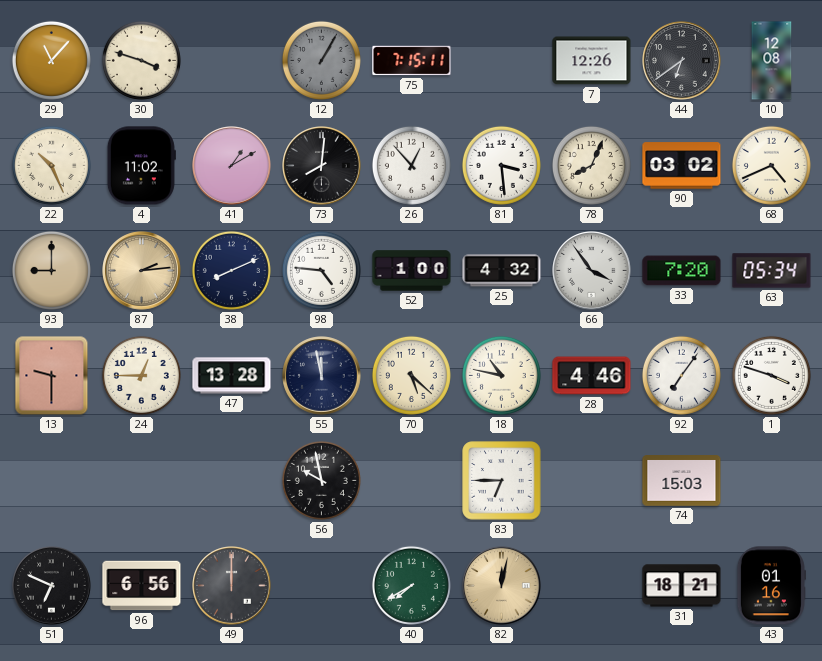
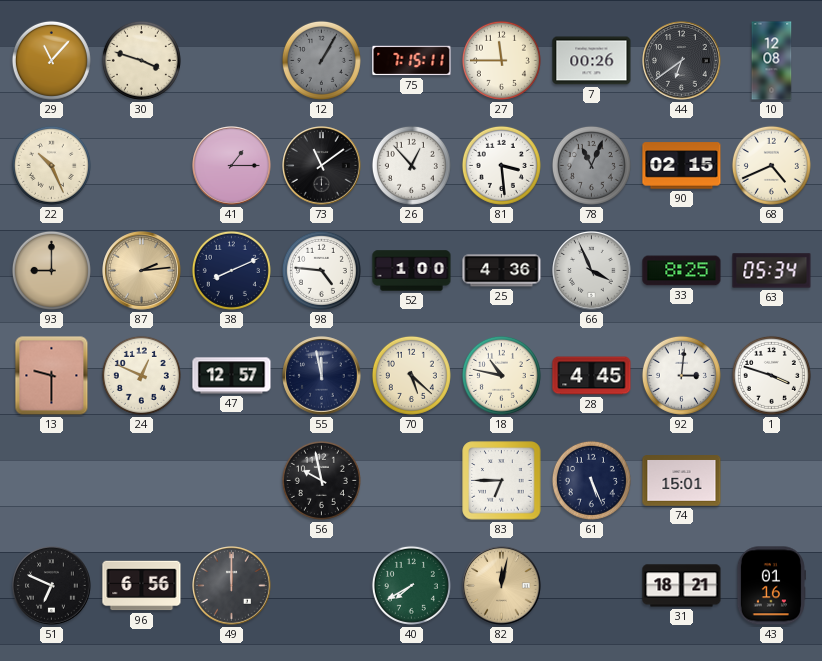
27: none -> 11:45 (501, 60)
7: 12:26 -> 00:26 (592, 61)
4: 11:02 -> none (141, 166)
41: 1:10 -> 1:15 (232, 166)
73: 8:01 -> 11:09 (322, 166)
78: 8:04 -> 11:04 (591, 165)
78 dial: cream -> grey (591, 165)
90: 03:02 -> 02:15 (682, 166)
25: 4:32 -> 4:36 (502, 271)
66: 3:54 -> 3:56 (592, 271)
33: 7:20 -> 8:25 (682, 271)
24: 12:45 -> 12:49 (141, 375)
47: 13:28 -> 12:57 (232, 376)
28: 4:46 -> 4:45 (592, 376)
92: 7:06 -> 3:01 (681, 375)
61: none -> 5:26 (591, 480)
74: 15:03 -> 15:01 (682, 481)
